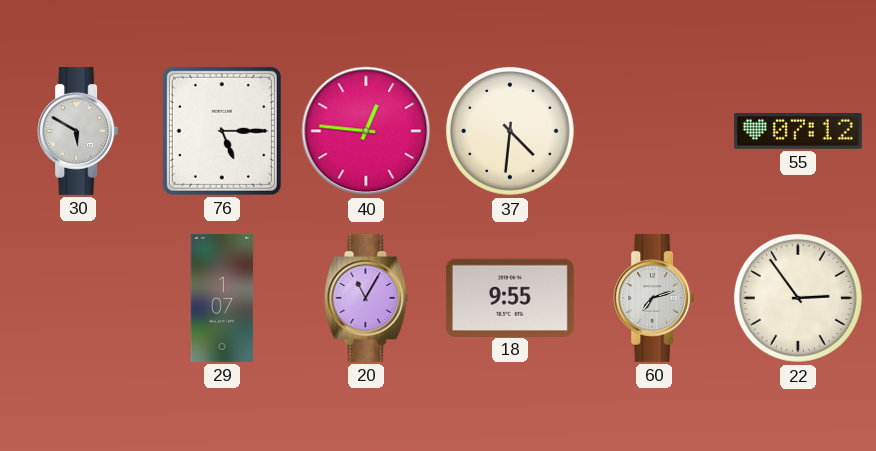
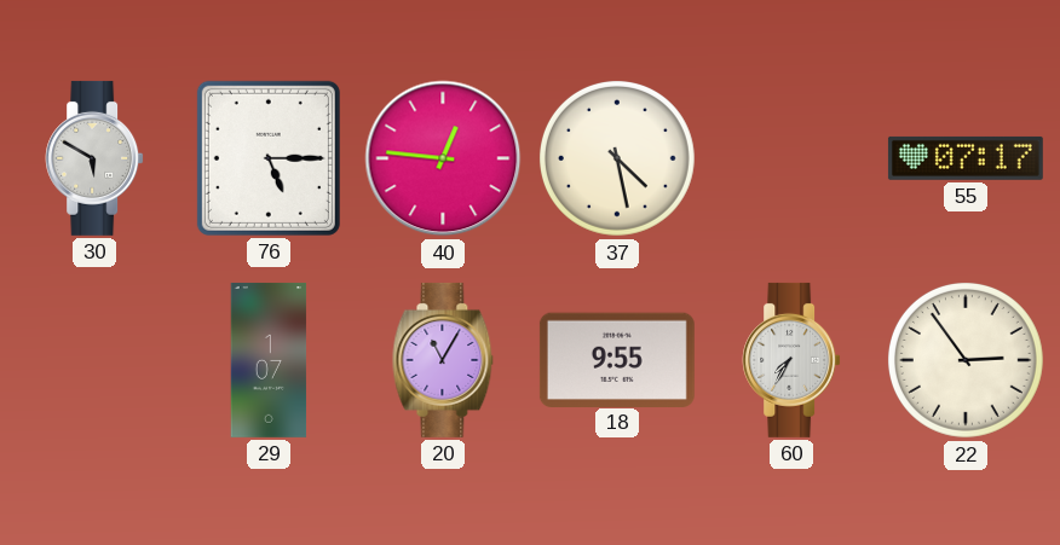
37: 4:31 -> 4:28 (617, 158)
55: 07:12 -> 07:17 (966, 158)
60: 7:12 -> 7:35 (791, 360)
